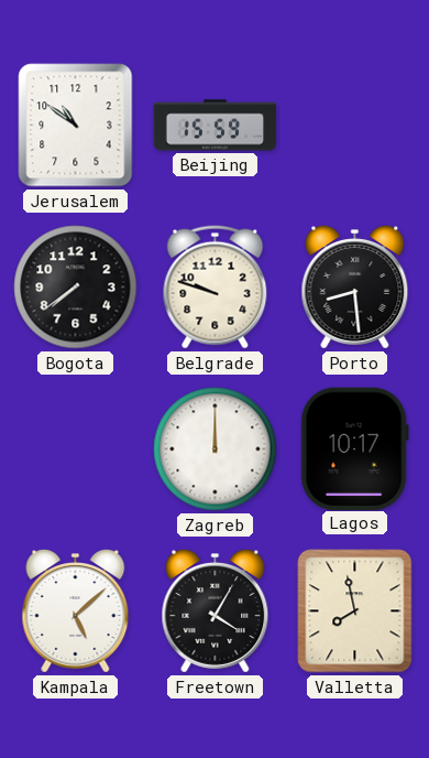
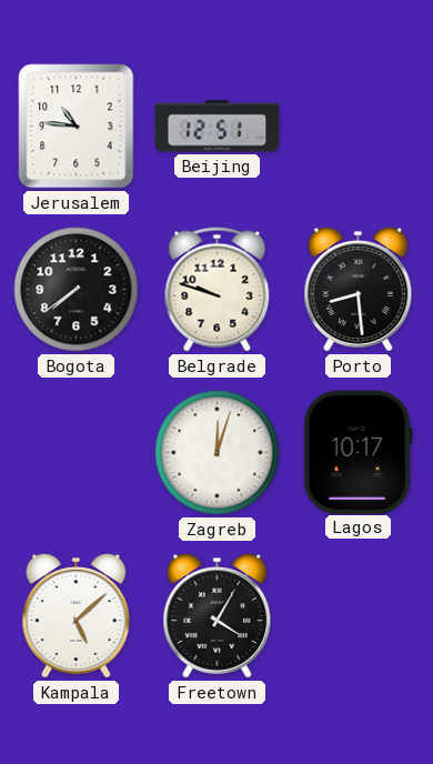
Jerusalem: 10:51 -> 10:46 (77, 127)
Beijing: 15:59 -> 12:51 (218, 127)
Zagreb: 12:00 -> 12:03 (218, 453)
Valletta: 7:58 -> none (355, 611)
